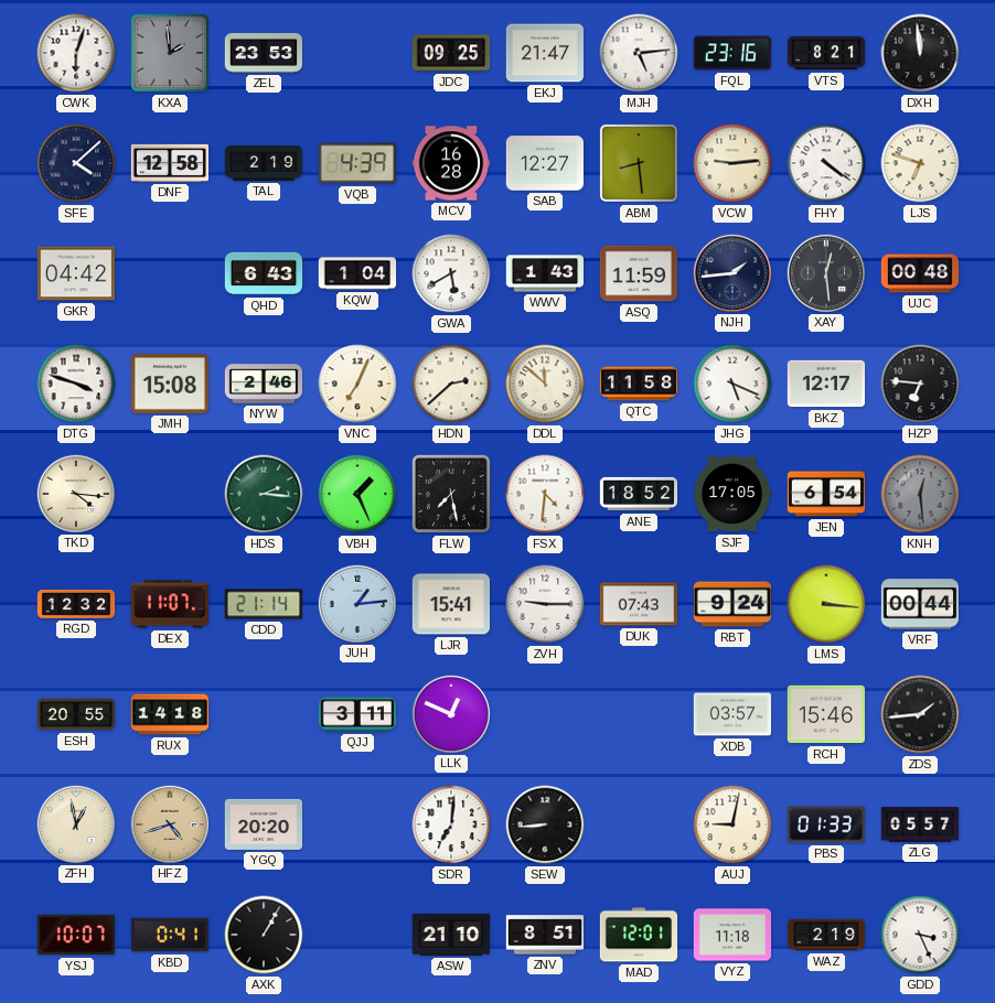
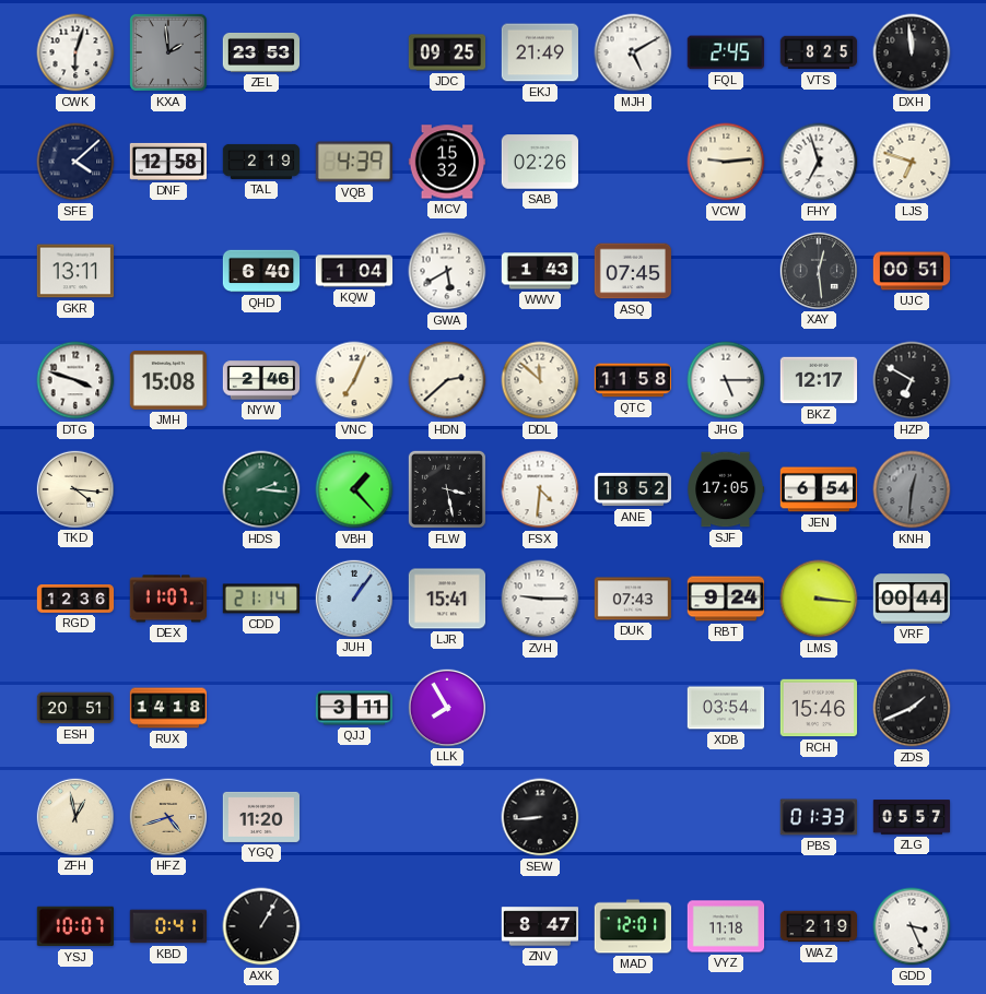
EKJ: 21:47 -> 21:49 (540, 52)
MJH: 5:14 -> 5:10 (633, 52)
FQL: 23:16 -> 2:45 (726, 52)
VTS: 8:21 -> 8:25 (819, 52)
MCV: 16:28 -> 15:32 (446, 162)
SAB: 12:27 -> 02:26 (540, 162)
ABM: 8:29 -> none (639, 163)
FHY: 4:21 -> 6:57 (819, 162)
GKR: 04:42 -> 13:11 (74, 271)
QHD: 6:43 -> 6:40 (261, 271)
ASQ: 11:59 -> 07:45 (633, 271)
NJH: 1:44 -> none (731, 272)
UJC: 00:48 -> 00:51 (912, 271)
JHG: 5:19 -> 5:15 (726, 380)
HZP: 6:46 -> 6:50 (912, 380)
VBH: 1:26 -> 1:23 (354, 489)
FLW: 7:28 -> 3:28 (447, 489)
KNH: 12:29 -> 12:31 (912, 489)
RGD: 12:32 -> 12:36 (75, 599)
JUH: 1:14 -> 1:06 (353, 597)
ESH: 20:55 -> 20:51 (75, 708)
LLK: 12:49 -> 7:55 (446, 707)
XDB: 03:57 -> 03:54 (726, 708)
ZDS: 1:44 -> 1:41 (912, 708)
YGQ: 20:20 -> 11:20 (261, 817)
SDR: 7:01 -> none (451, 824)
AUJ: 9:02 -> none (732, 824)
ASW: 21:10 -> none (451, 935)
ZNV: 8:51 -> 8:47 (540, 926)
